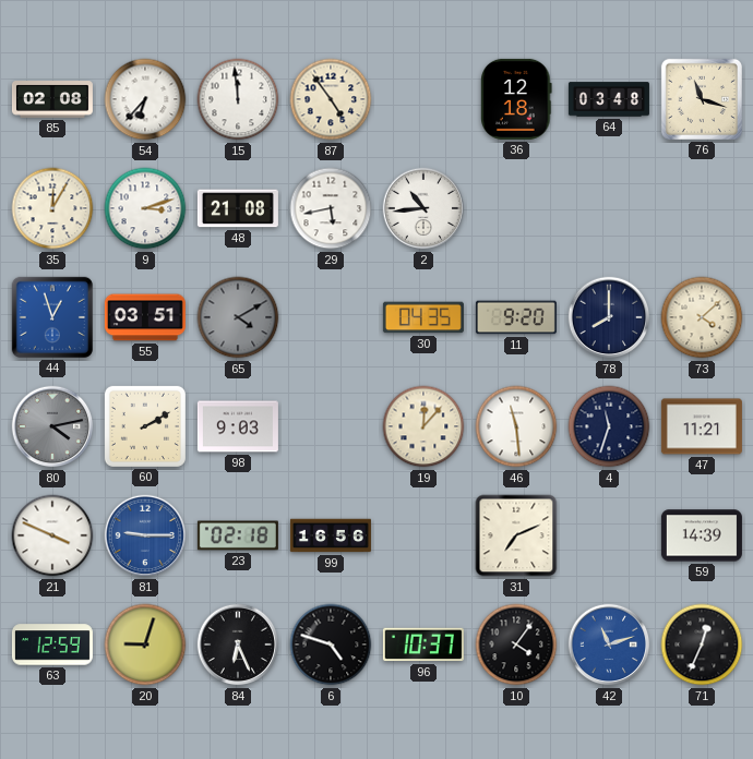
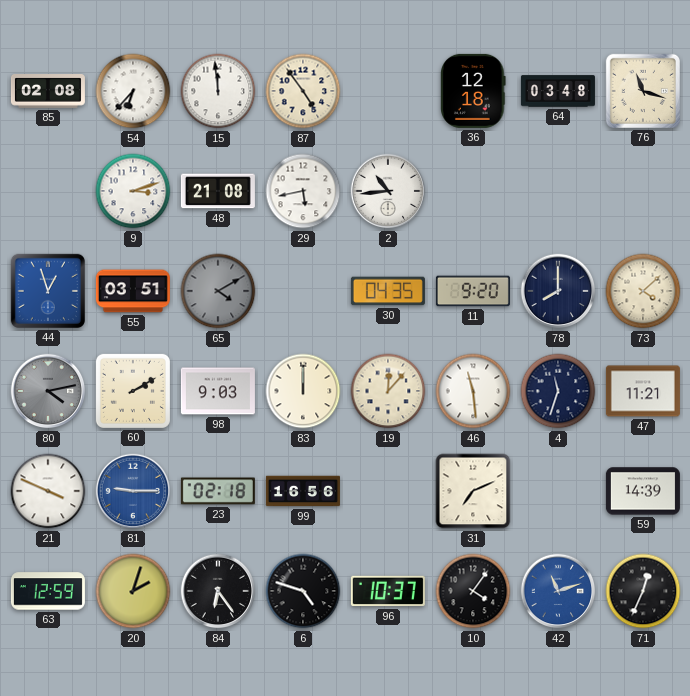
35: 12:05 -> none (52, 208)
83: none -> 12:00 (303, 391)
20: 9:03 -> 2:03 (133, 591)
84: 6:26 -> 6:24 (218, 591)
